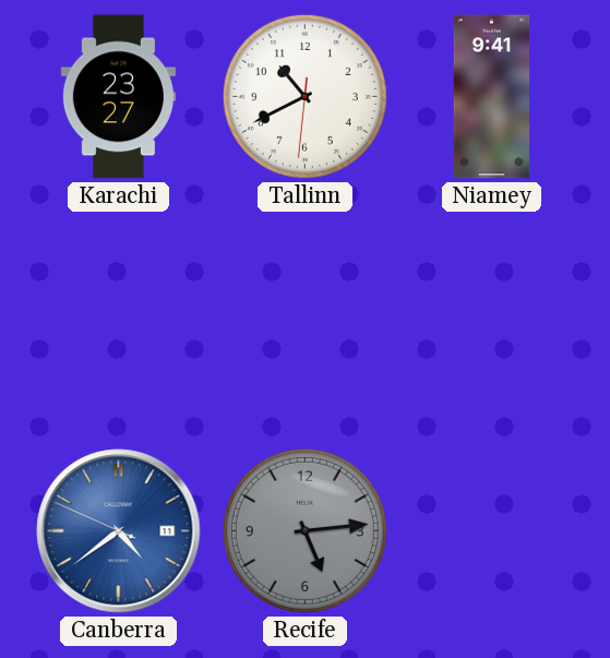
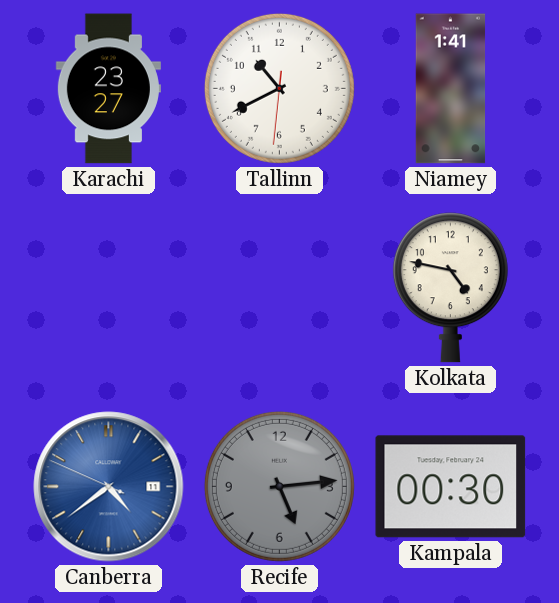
Niamey: 9:41 -> 1:41 (451, 89)
Kolkata: none -> 4:47 (450, 288)
Kampala: none -> 00:30 (451, 487)
